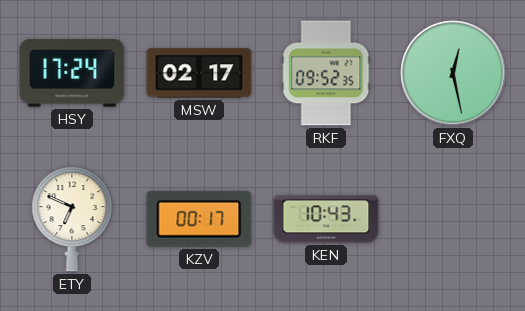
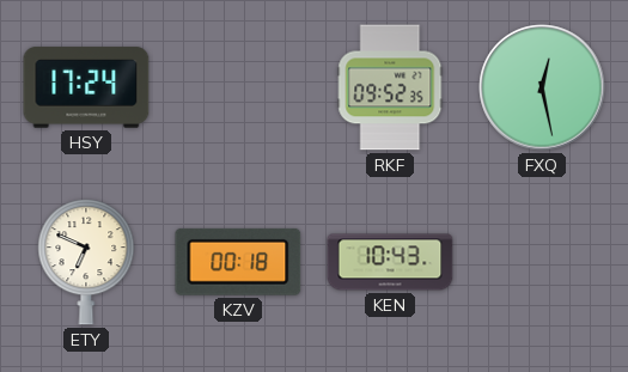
MSW: 02:17 -> none (199, 73)
KZV: 00:17 -> 00:18 (238, 262)
